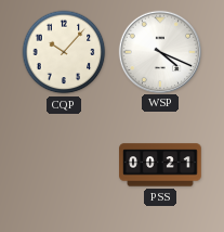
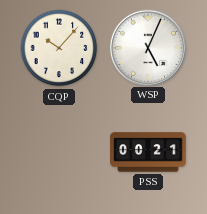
WSP: 4:19 -> 5:04 (147, 47)
